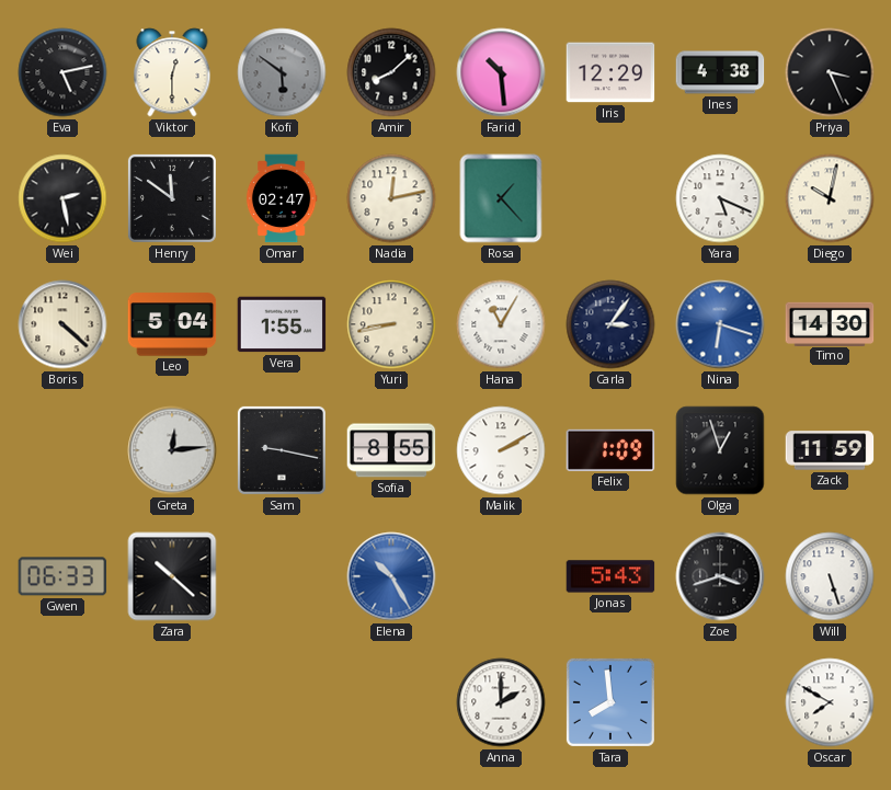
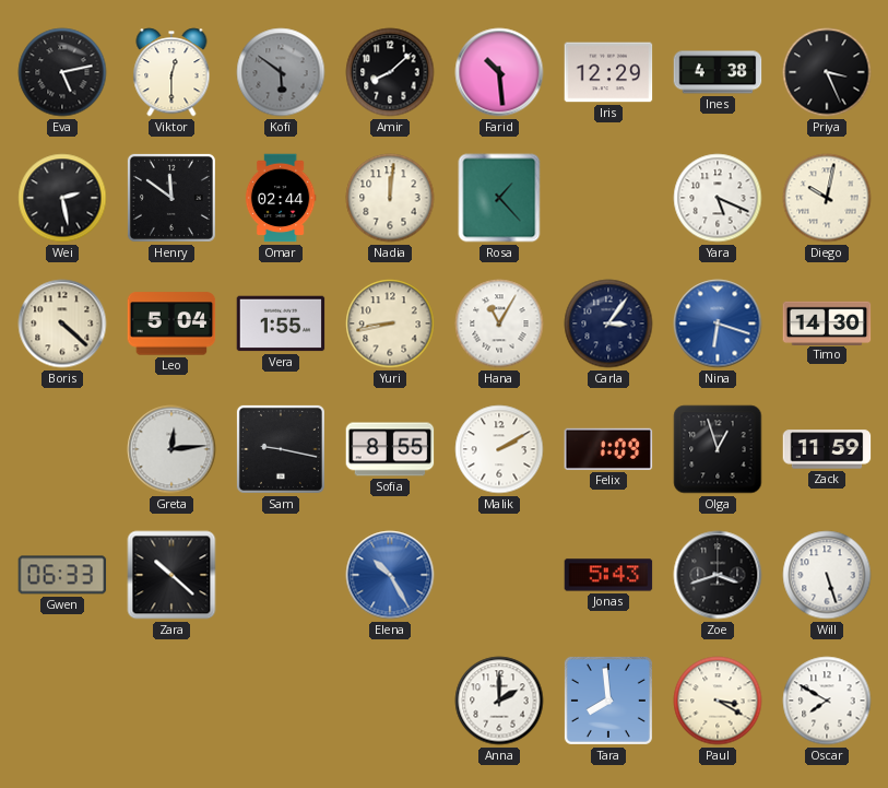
Omar: 02:47 -> 02:44 (281, 198)
Nadia: 12:13 -> 12:01 (390, 198)
Paul: none -> 3:20 (718, 701)
